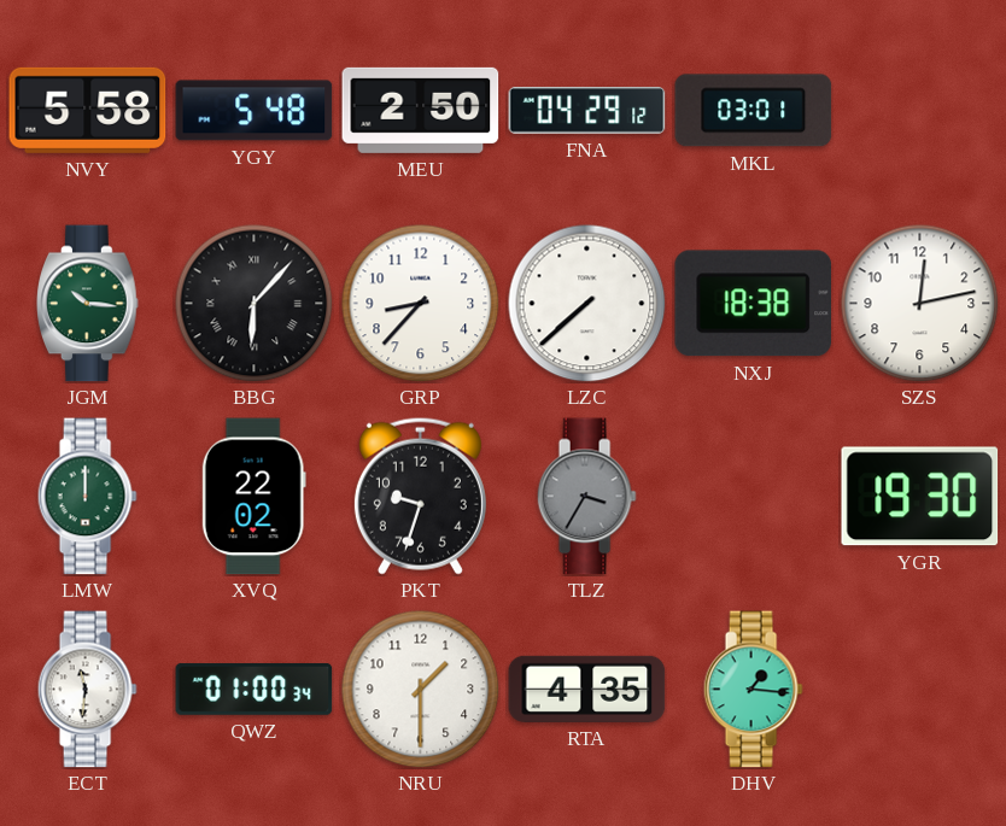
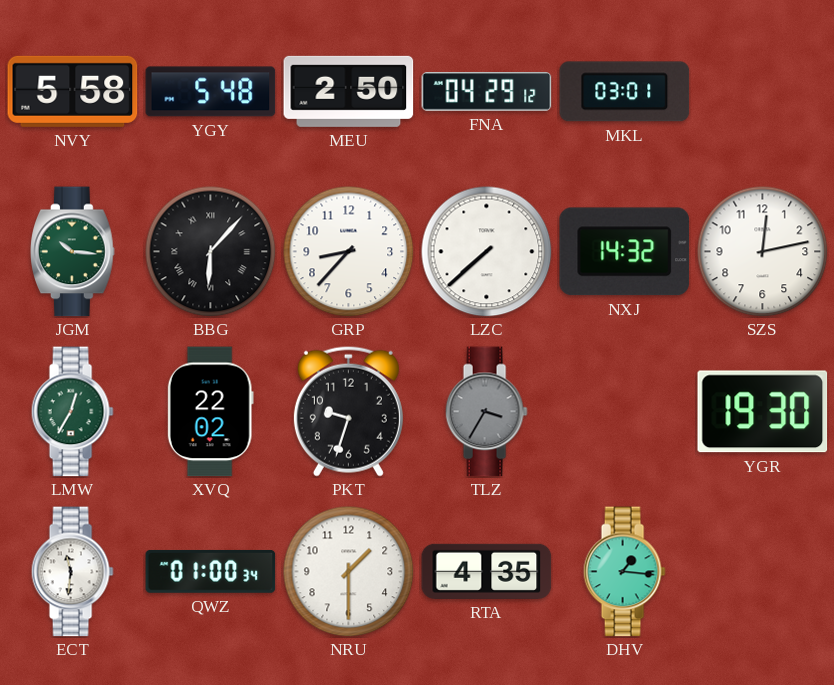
NXJ: 18:38 -> 14:32 (625, 252)
LMW: 12:00 -> 12:35 (72, 412)
